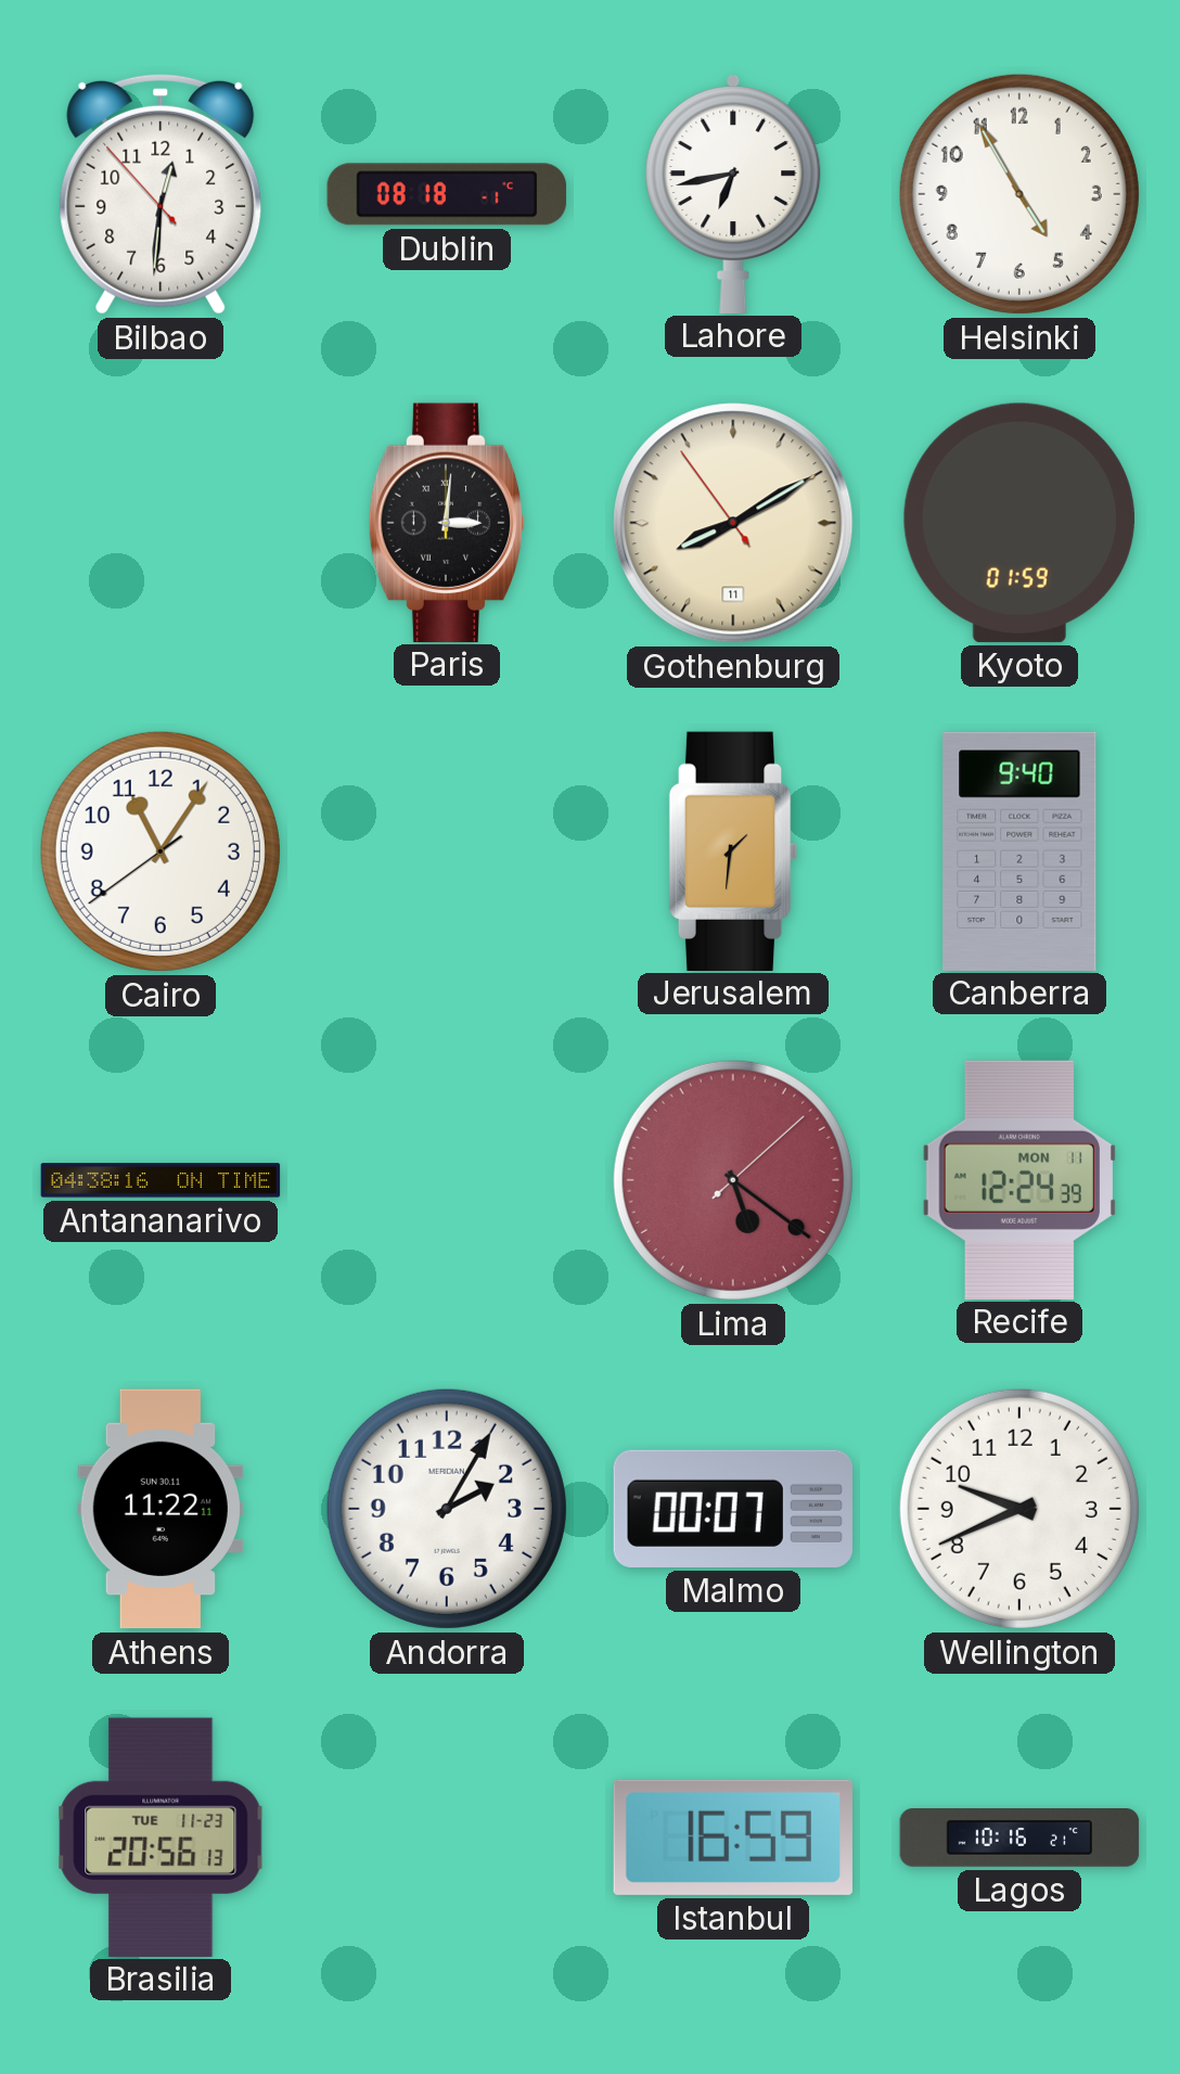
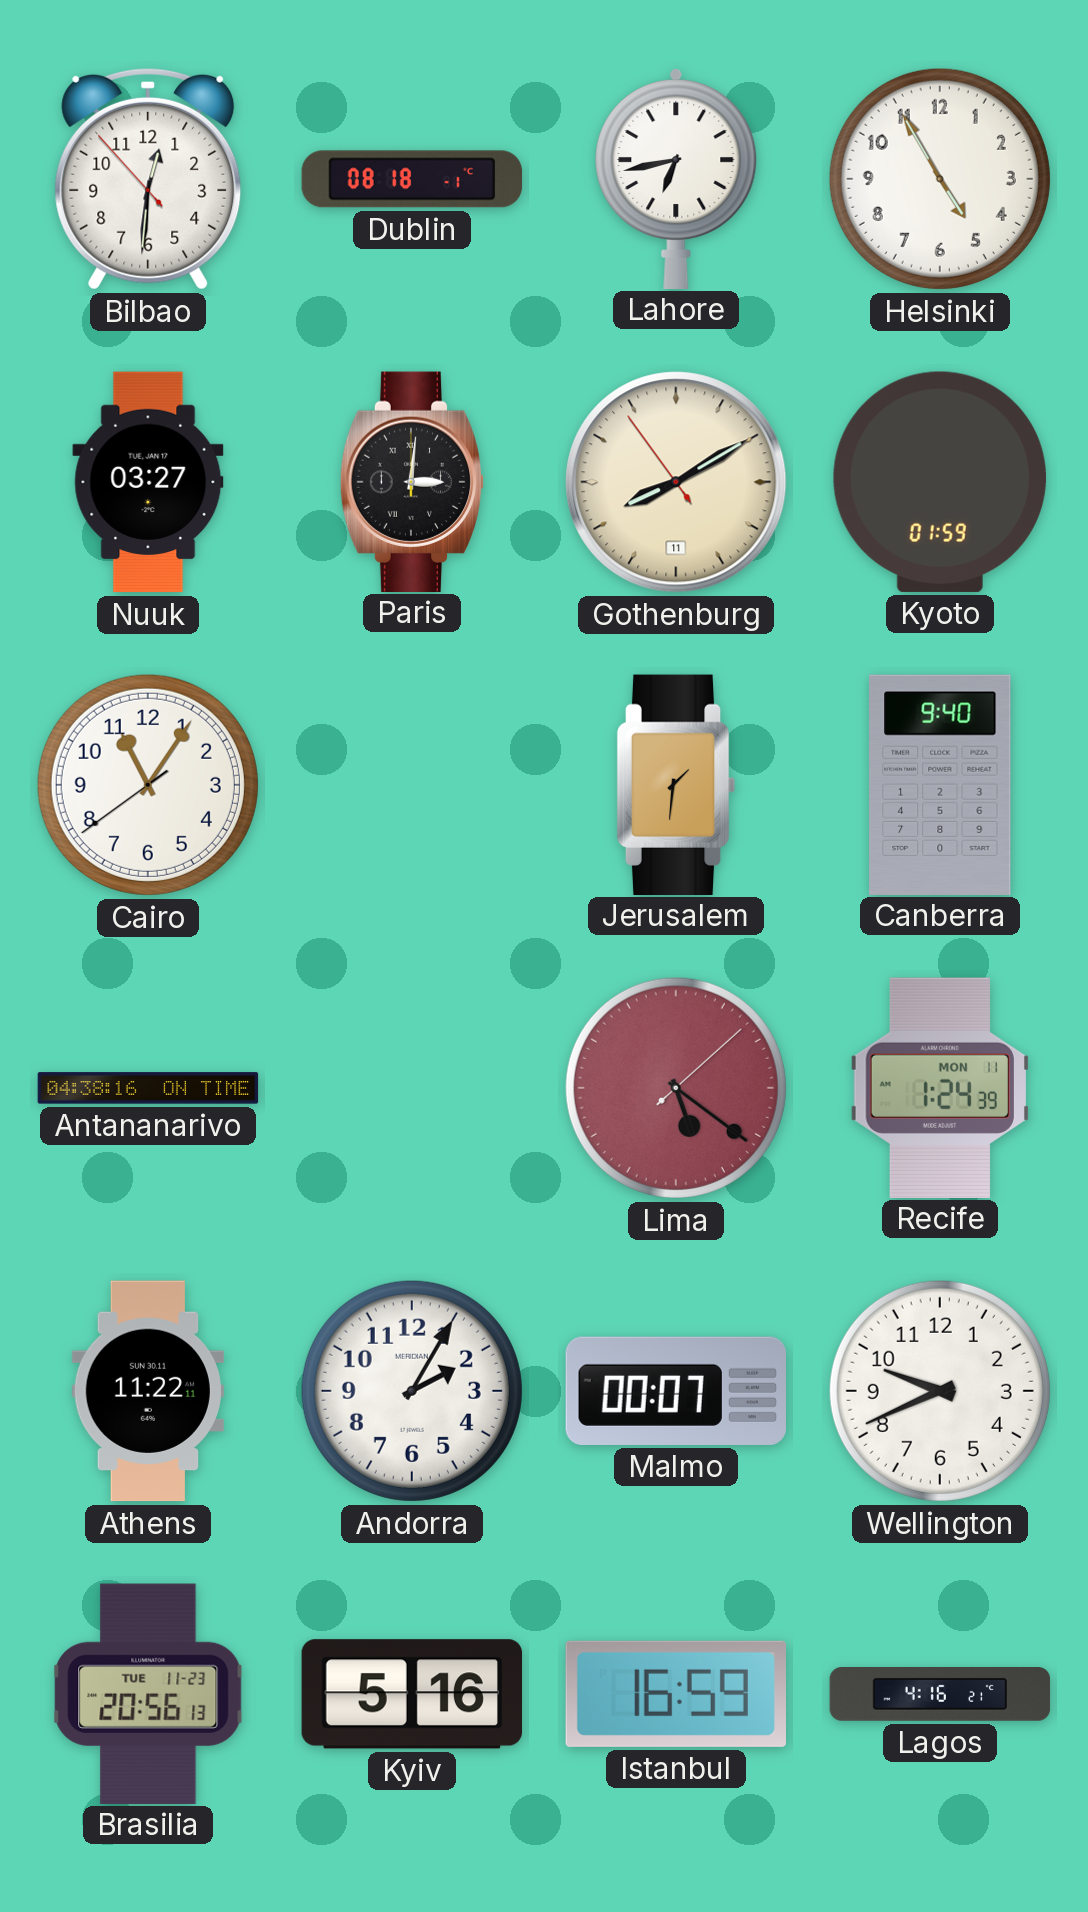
Nuuk: none -> 03:27 (148, 482)
Recife: 12:24 -> 1:24 (939, 1087)
Kyiv: none -> 5:16 (412, 1694)
Lagos: 10:16 -> 4:16 (940, 1695)
